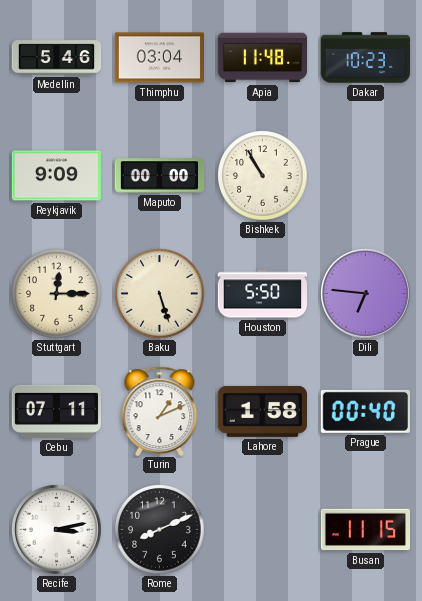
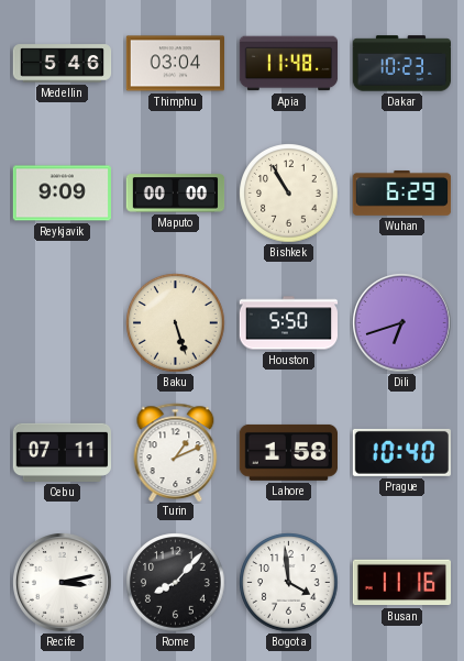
Wuhan: none -> 6:29 (402, 194)
Stuttgart: 12:15 -> none (57, 294)
Dili: 6:46 -> 6:42 (402, 323)
Prague: 00:40 -> 10:40 (401, 452)
Rome: 8:11 -> 8:07 (176, 583)
Bogota: none -> 3:59 (289, 583)
Busan: 11:15 -> 11:16 (401, 583)
